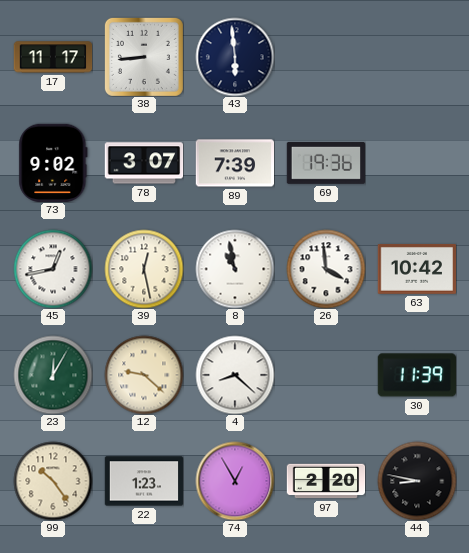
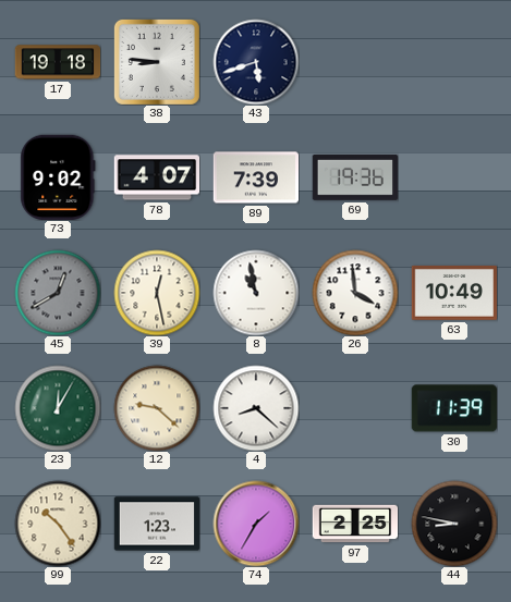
17: 11:17 -> 19:18 (58, 62)
38: 8:44 -> 8:46 (157, 62)
43: 5:59 -> 5:42 (256, 62)
78: 3:07 -> 4:07 (157, 177)
45: 12:43 -> 12:40 (58, 293)
45 dial: white -> grey (58, 293)
63: 10:42 -> 10:49 (453, 293)
74: 12:55 -> 1:35 (256, 524)
97: 2:20 -> 2:25 (355, 524)
